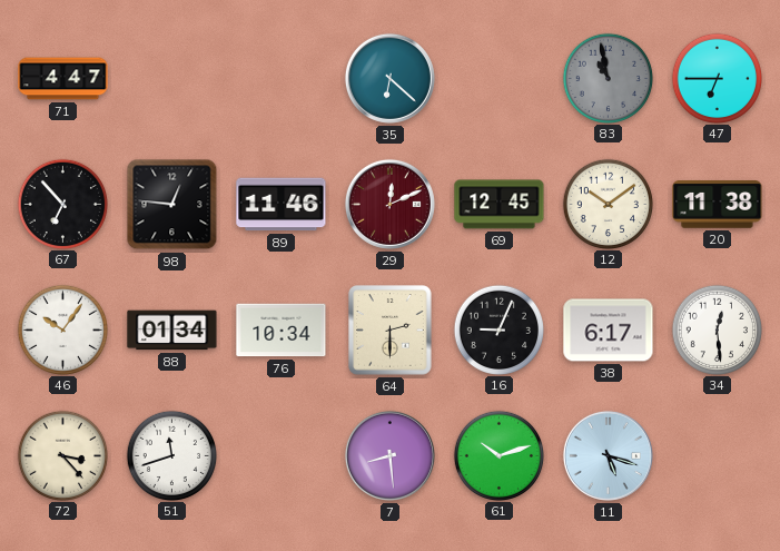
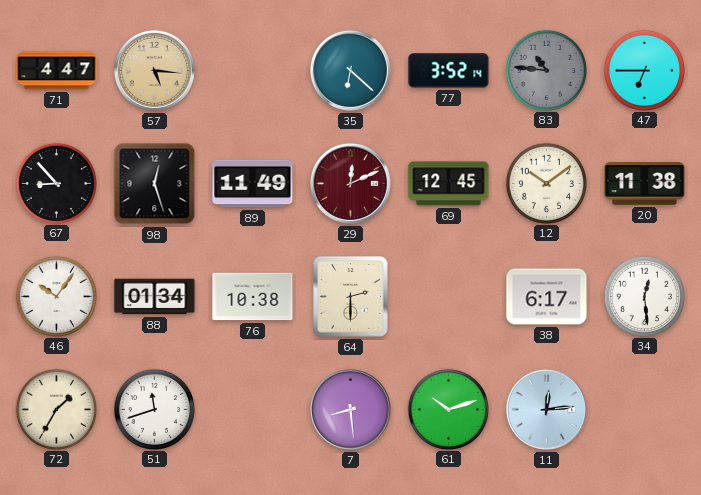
57: none -> 5:16 (154, 70)
77: none -> 3:52 (449, 71)
83: 10:58 -> 10:46 (546, 70)
67: 6:53 -> 8:53 (56, 183)
98: 12:46 -> 12:27 (155, 184)
89: 11:46 -> 11:49 (253, 184)
76: 10:34 -> 10:38 (253, 297)
16: 9:04 -> none (498, 329)
72: 3:23 -> 1:35 (56, 409)
11: 5:18 -> 12:14 (546, 409)
